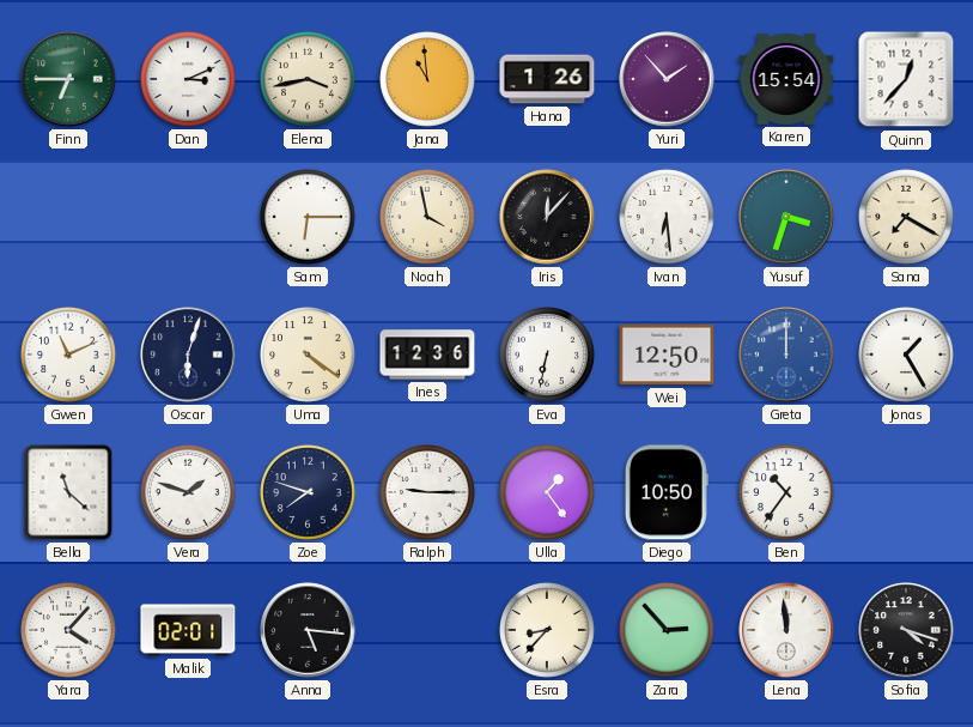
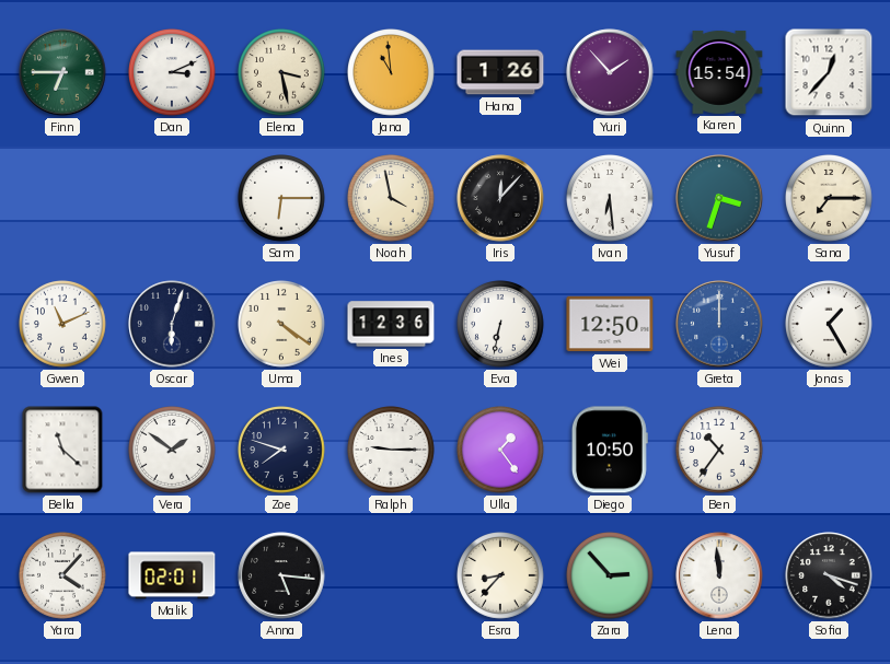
Elena: 3:43 -> 3:28 (282, 73)
Sana: 7:20 -> 7:15 (830, 199)
Vera: 1:48 -> 1:51 (173, 451)
